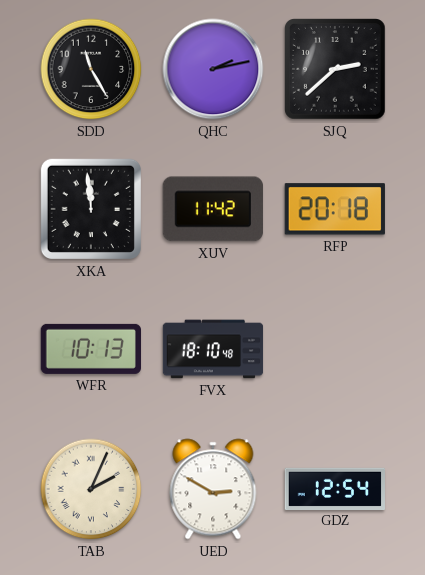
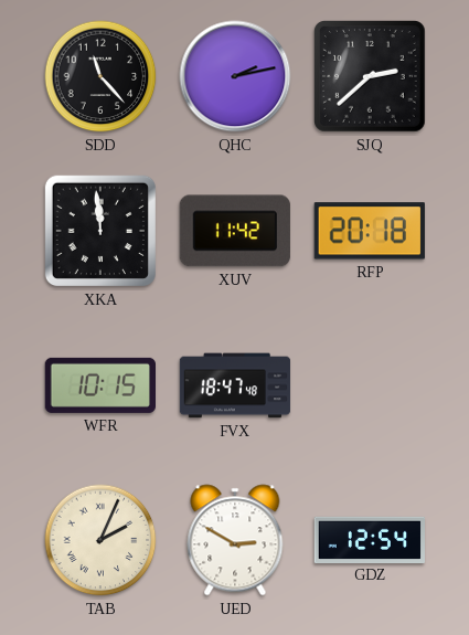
SDD: 11:25 -> 11:23 (100, 76)
WFR: 10:13 -> 10:15 (99, 385)
FVX: 18:10 -> 18:47 (235, 385)
